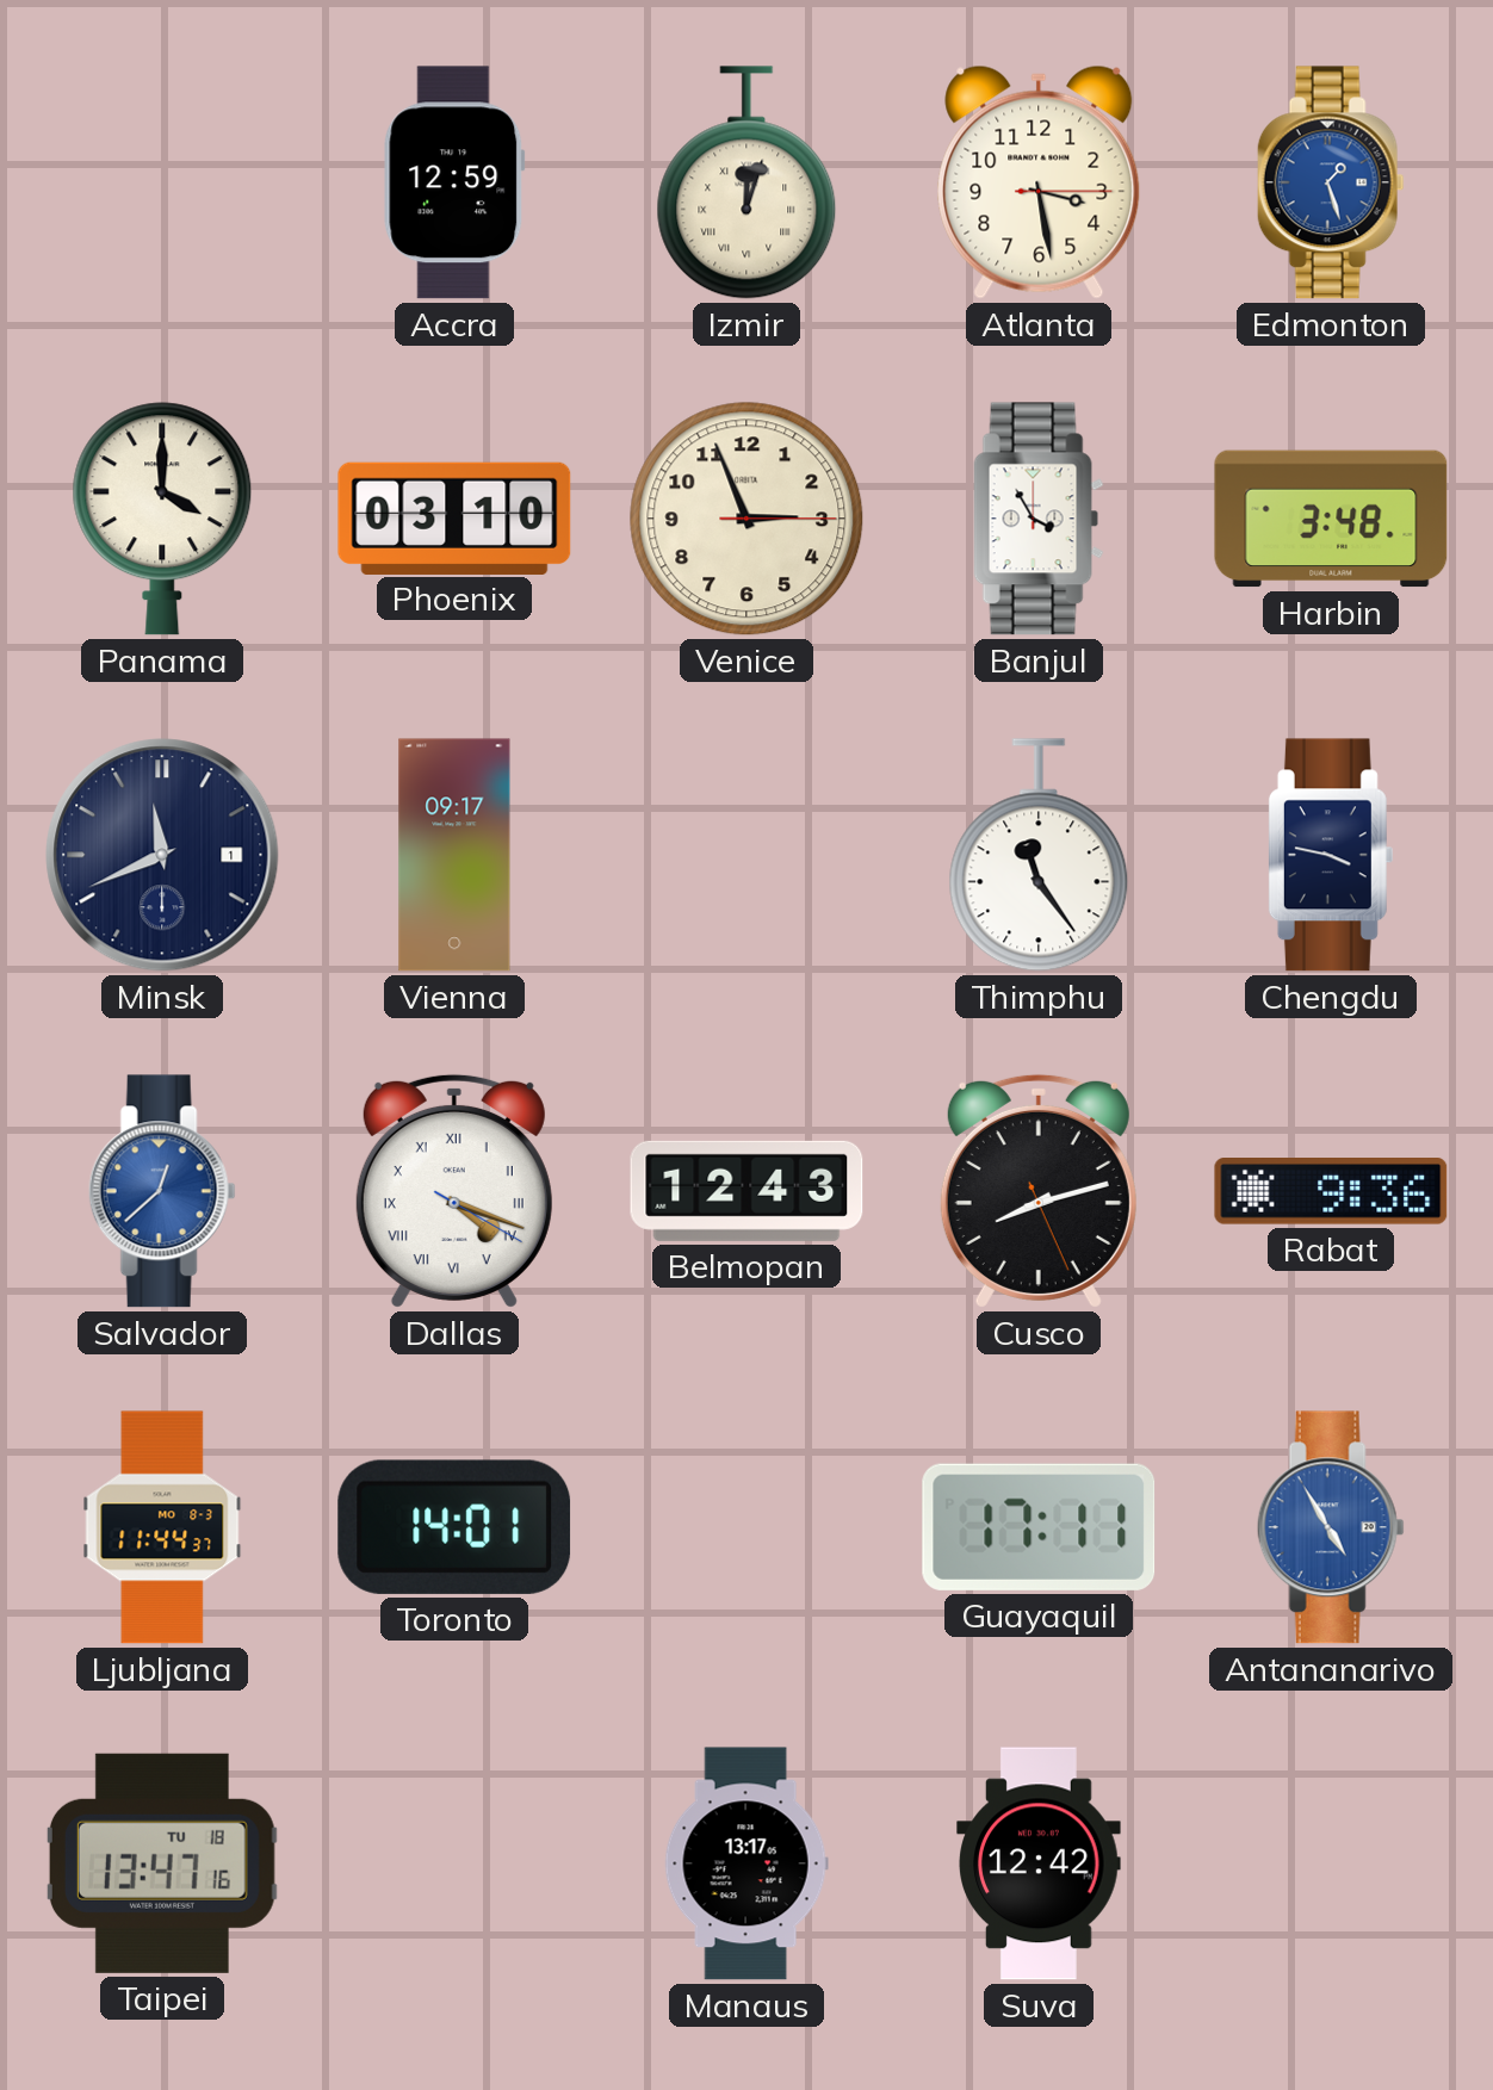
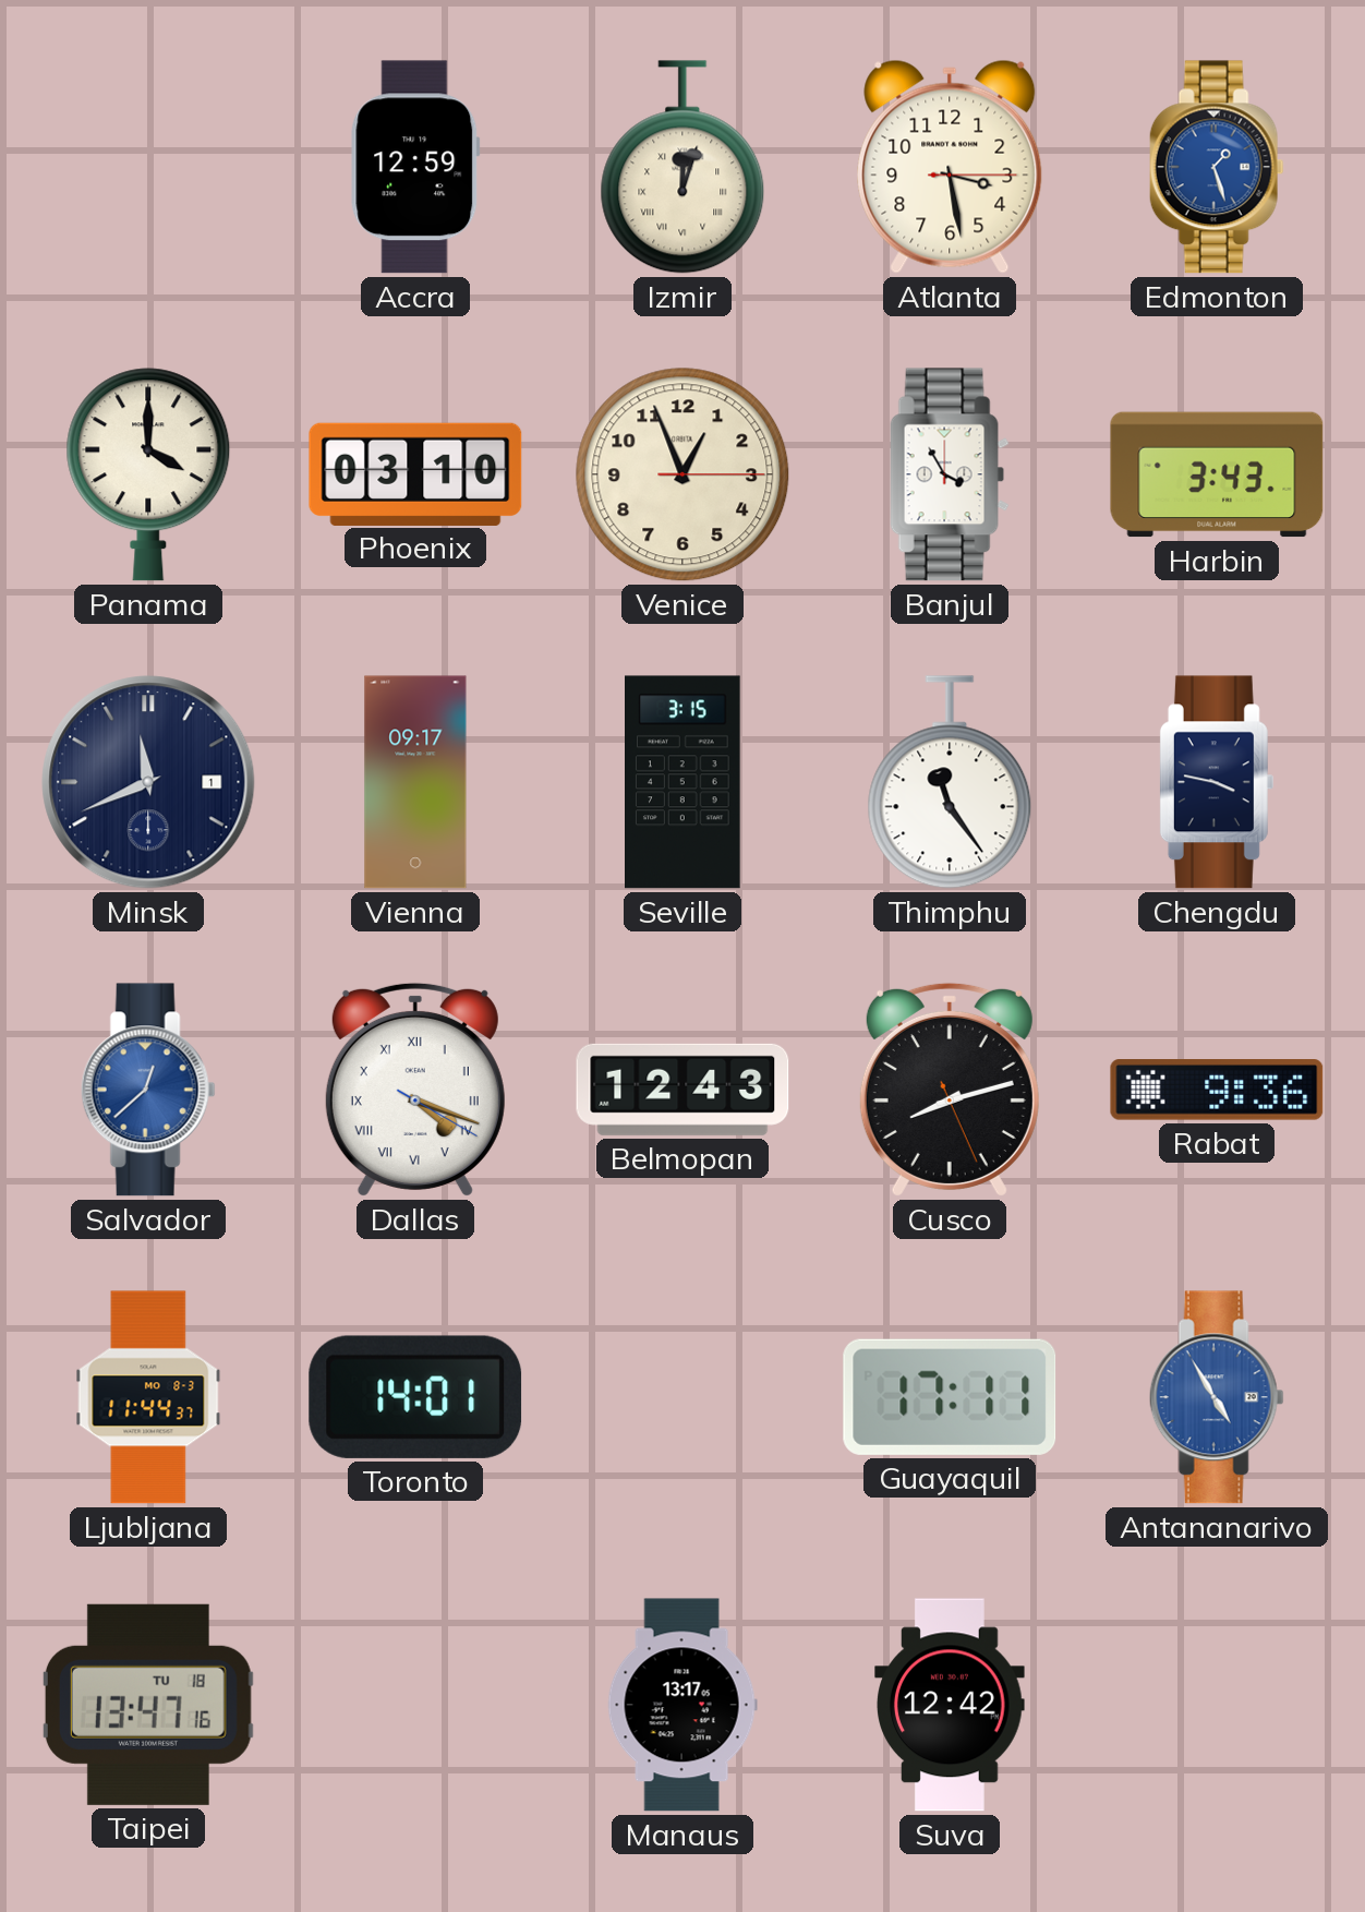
Venice: 2:56 -> 12:56 (682, 474)
Harbin: 3:48 -> 3:43 (1217, 474)
Seville: none -> 3:15 (684, 782)
